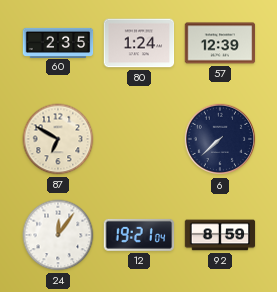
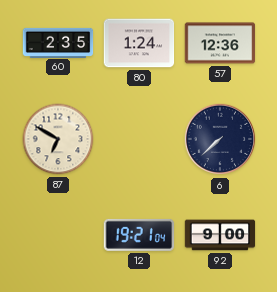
57: 12:39 -> 12:36 (220, 43)
24: 12:06 -> none (58, 235)
92: 8:59 -> 9:00 (220, 235)
